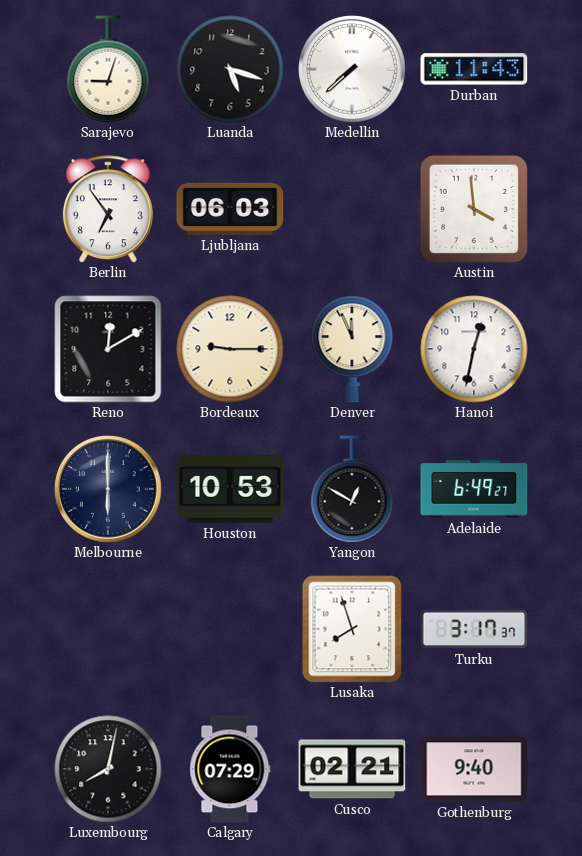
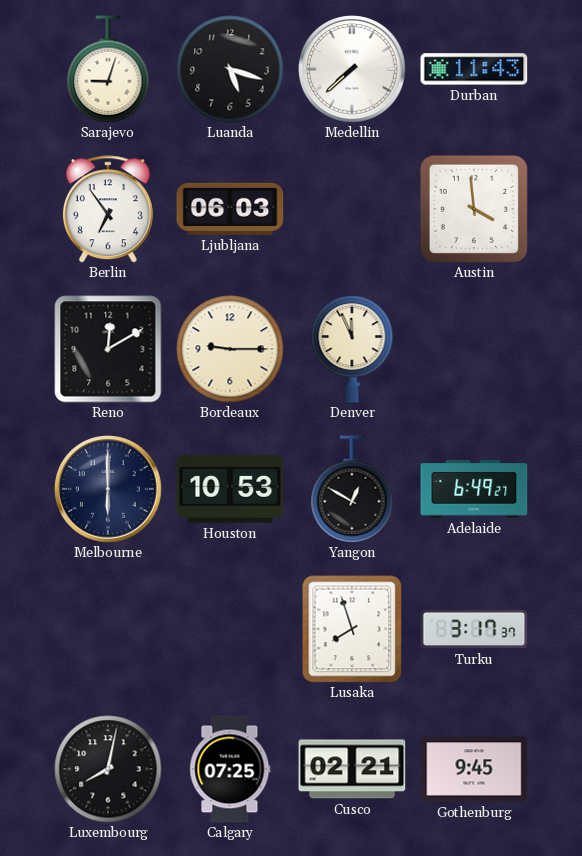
Hanoi: 12:32 -> none (474, 349)
Calgary: 07:29 -> 07:25 (230, 769)
Gothenburg: 9:40 -> 9:45 (474, 769)
